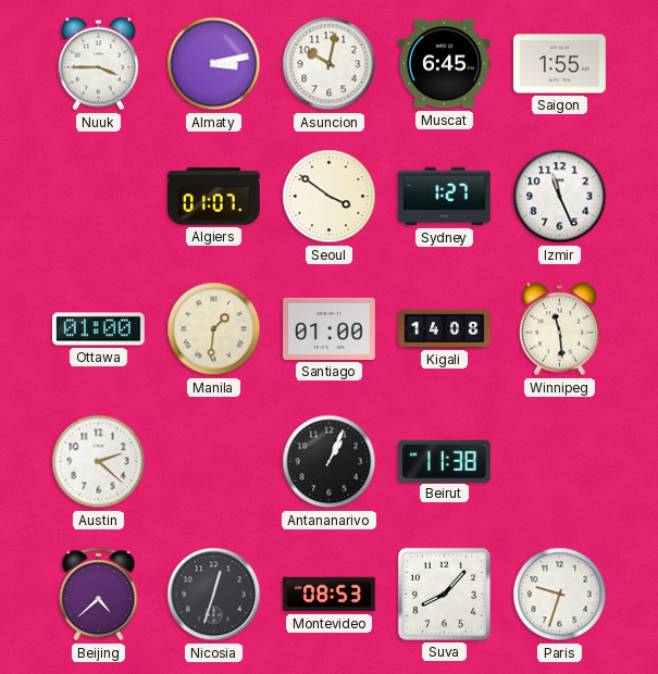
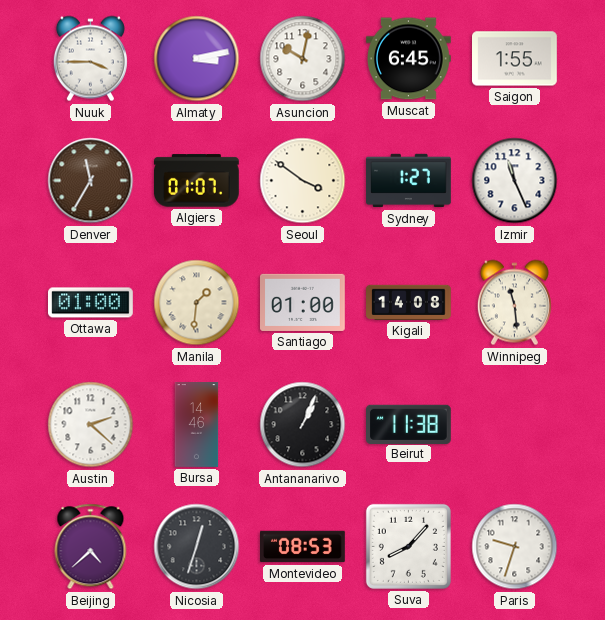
Denver: none -> 11:35 (91, 181)
Bursa: none -> 14:46 (197, 425)
